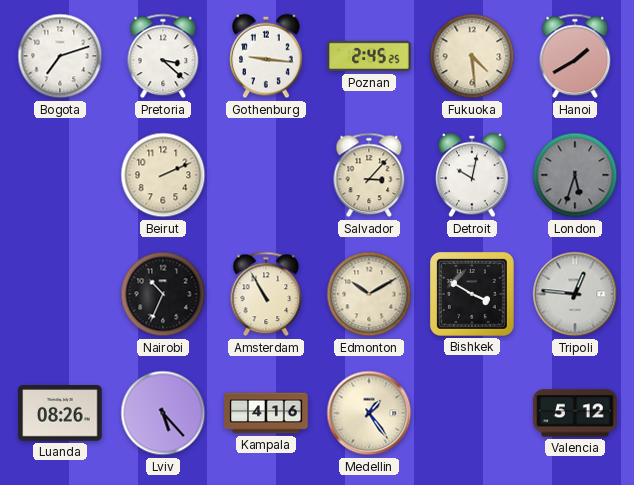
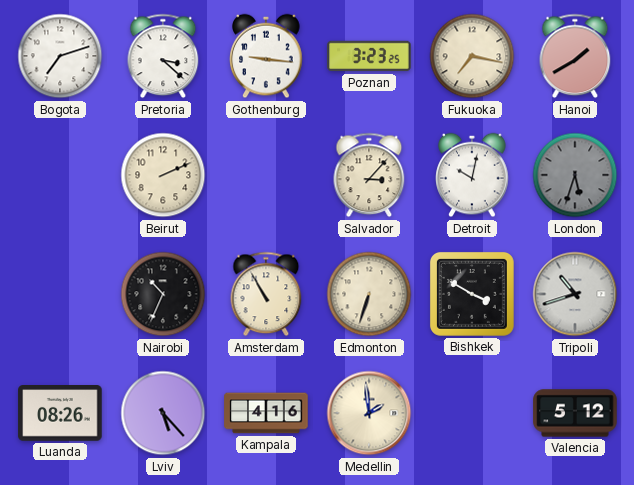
Poznan: 2:45 -> 3:23 (369, 56)
Fukuoka: 4:29 -> 7:17 (472, 56)
Edmonton: 10:10 -> 6:33 (369, 294)
Tripoli: 12:46 -> 10:42 (575, 294)
Medellin: 1:24 -> 1:59 (369, 413)
